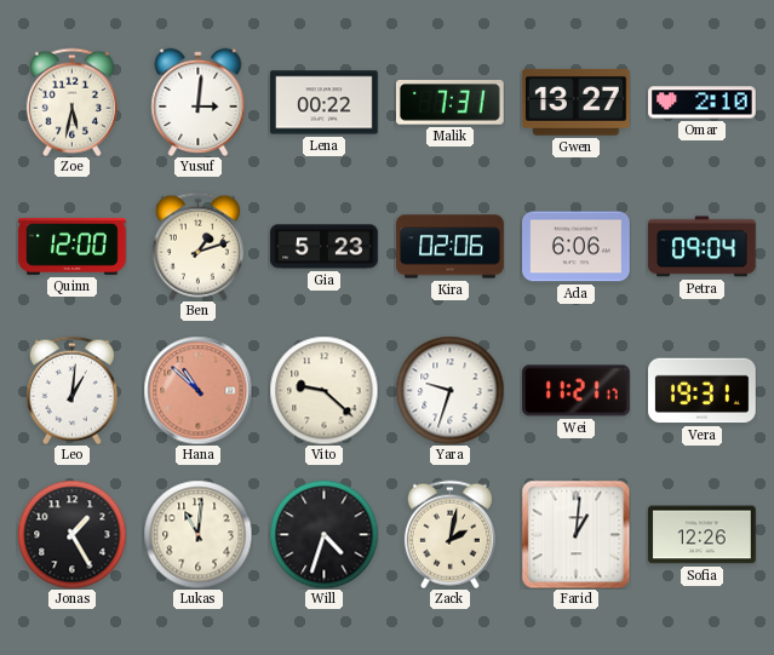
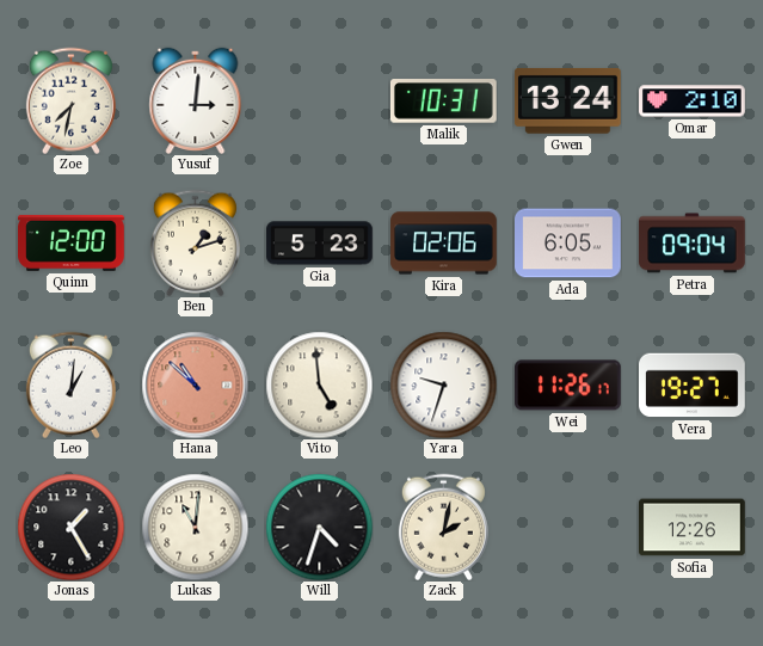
Zoe: 5:32 -> 7:32 (70, 100)
Lena: 00:22 -> none (325, 103)
Malik: 7:31 -> 10:31 (443, 101)
Gwen: 13:27 -> 13:24 (567, 100)
Ada: 6:06 -> 6:05 (568, 244)
Vito: 9:22 -> 4:59 (319, 384)
Wei: 11:21 -> 11:26 (568, 386)
Vera: 19:31 -> 19:27 (693, 386)
Farid: 1:01 -> none (575, 534)
